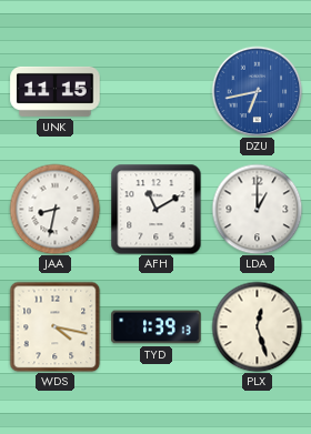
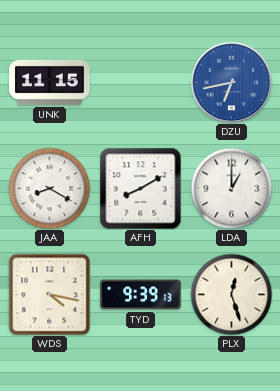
JAA: 8:32 -> 8:20 (49, 188)
AFH: 11:10 -> 8:10 (140, 188)
TYD: 1:39 -> 9:39 (141, 295)
